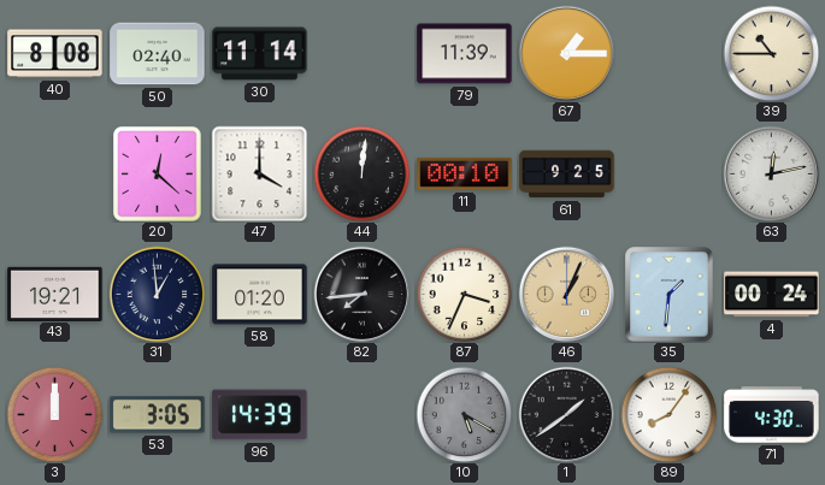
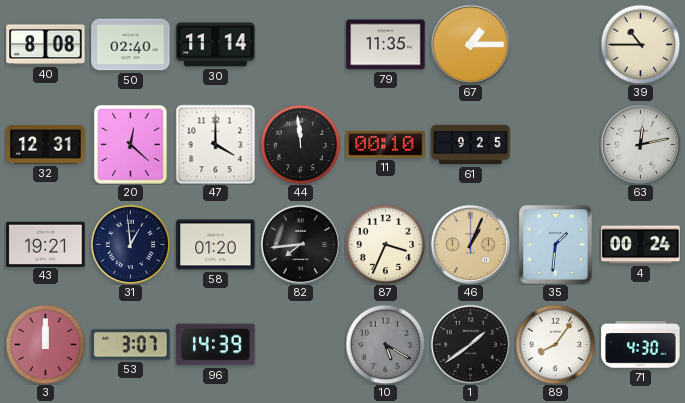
79: 11:39 -> 11:35 (386, 45)
32: none -> 12:31 (46, 145)
44: 12:01 -> 11:59 (300, 144)
53: 3:05 -> 3:07 (131, 345)
